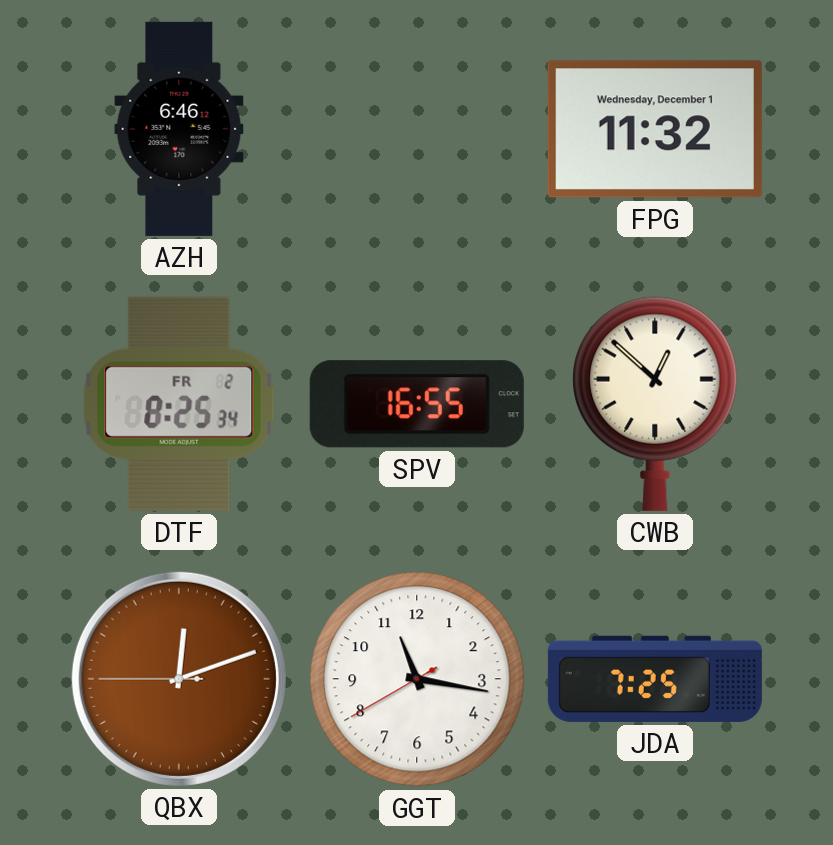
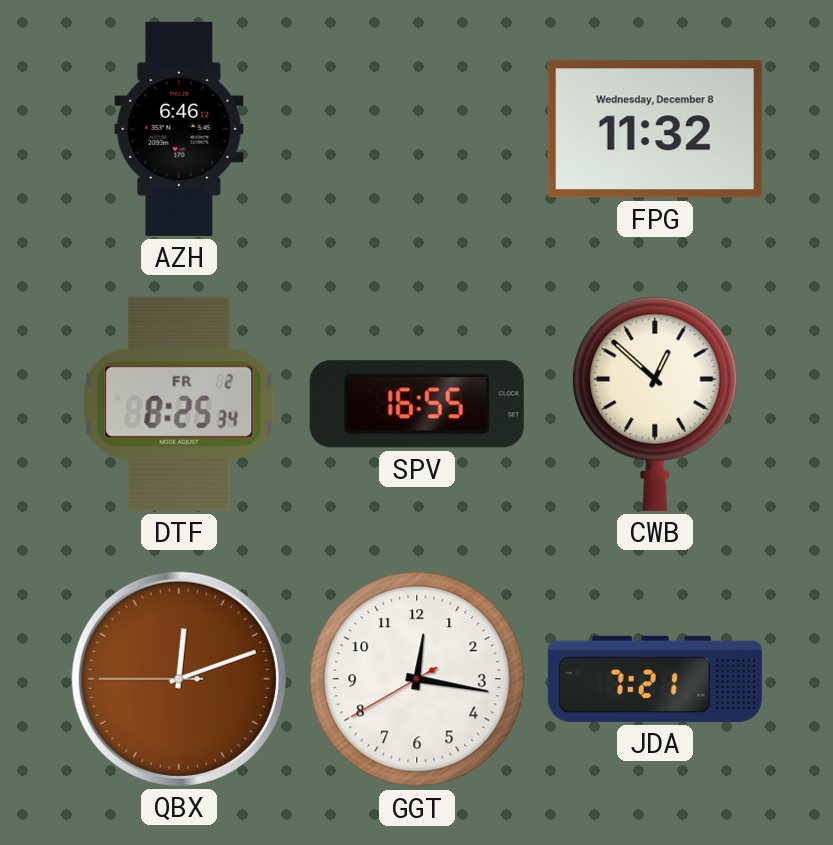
FPG date: Wednesday, December 1 -> Wednesday, December 8 (655, 129)
GGT: 11:16 -> 12:16 (417, 679)
JDA: 7:25 -> 7:21 (655, 679)
